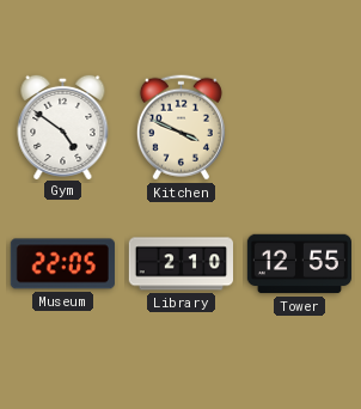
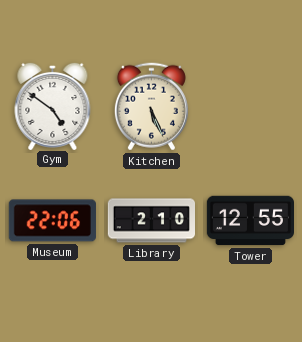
Kitchen: 3:49 -> 5:26 (151, 107)
Museum: 22:05 -> 22:06 (52, 221)
